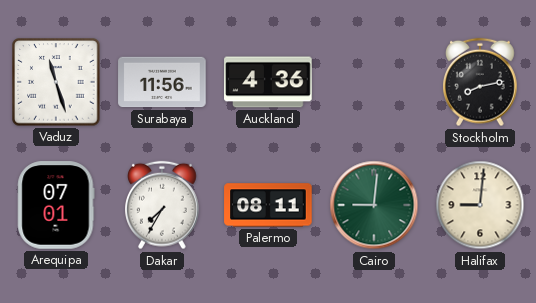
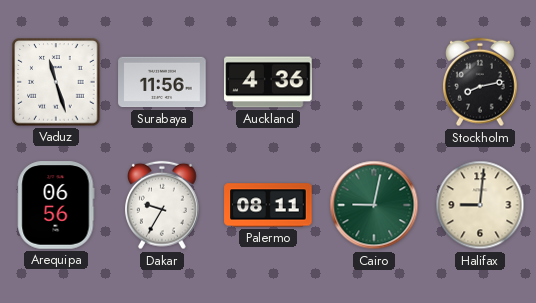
Arequipa: 07:01 -> 06:56 (56, 205)
Dakar: 7:35 -> 9:35 (163, 205)
Cairo: 9:01 -> 9:02 (374, 205)
